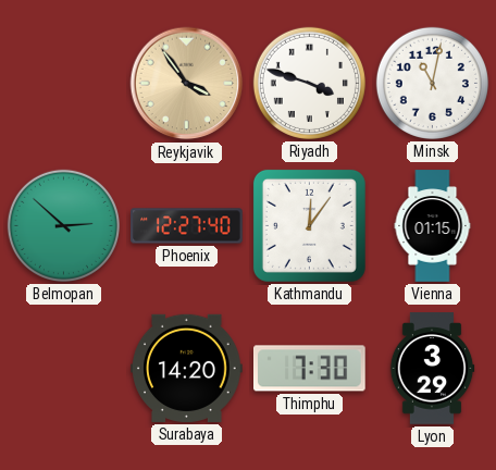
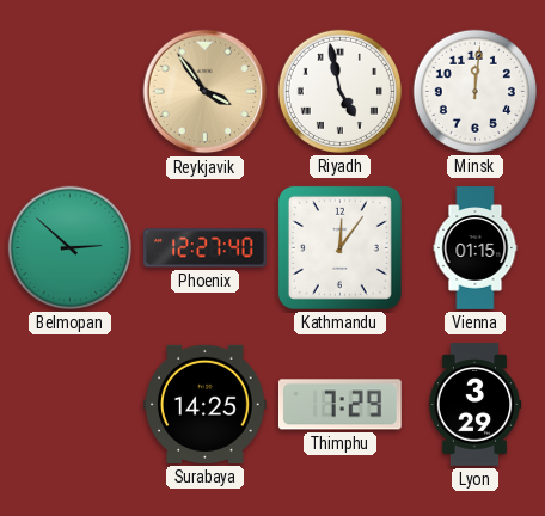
Riyadh: 3:48 -> 4:58 (339, 91)
Minsk: 11:02 -> 12:01 (474, 91)
Surabaya: 14:20 -> 14:25 (206, 404)
Thimphu: 7:30 -> 7:29 (341, 405)
